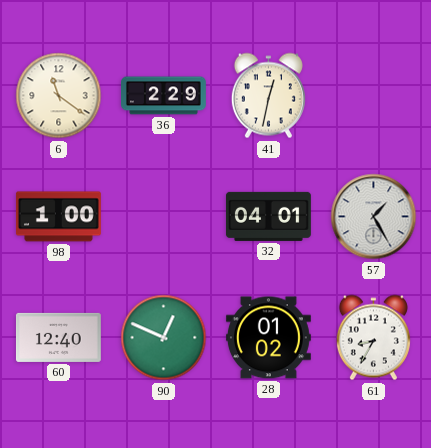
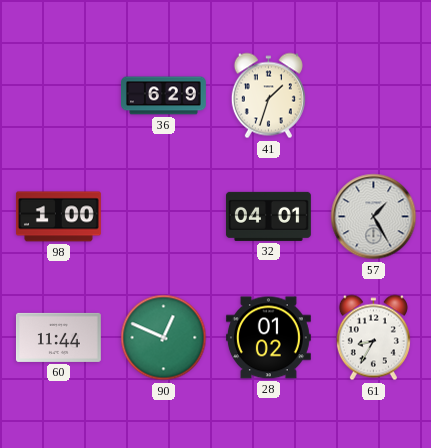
6: 11:21 -> none (59, 96)
36: 2:29 -> 6:29 (164, 96)
41: 12:32 -> 1:33 (268, 96)
60: 12:40 -> 11:44 (58, 337)
